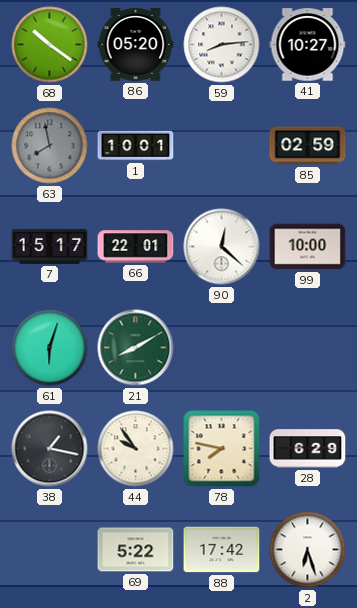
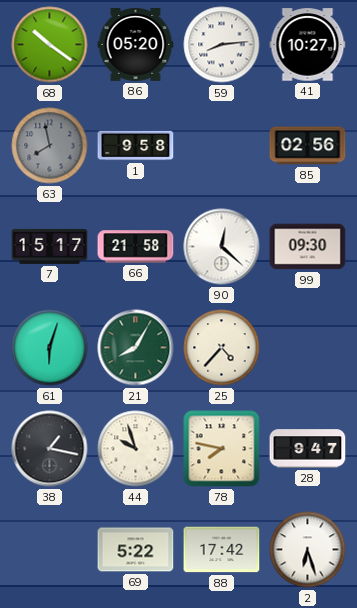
1: 10:01 -> 9:58 (136, 146)
85: 02:59 -> 02:56 (308, 146)
66: 22:01 -> 21:58 (136, 247)
99: 10:00 -> 09:30 (308, 247)
21: 8:10 -> 8:05 (136, 348)
25: none -> 4:37 (222, 348)
44: 9:54 -> 9:57 (136, 449)
28: 6:29 -> 9:47 (308, 449)
